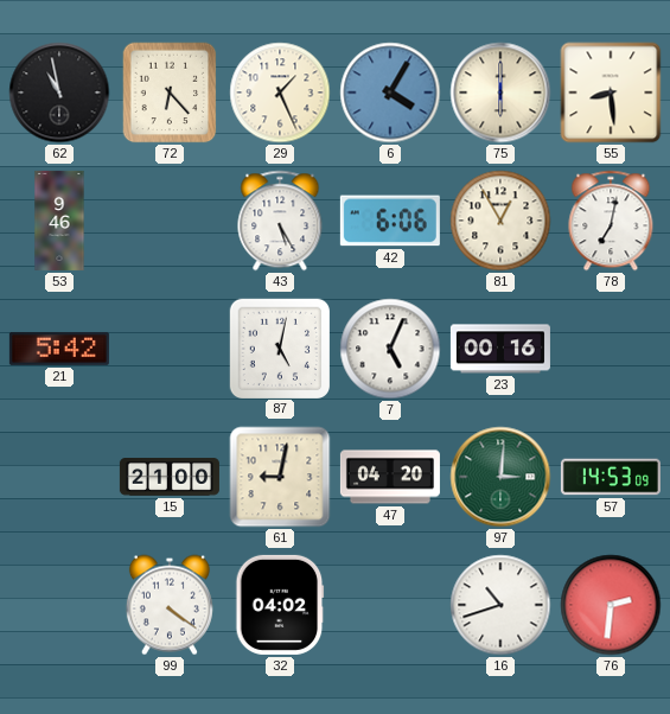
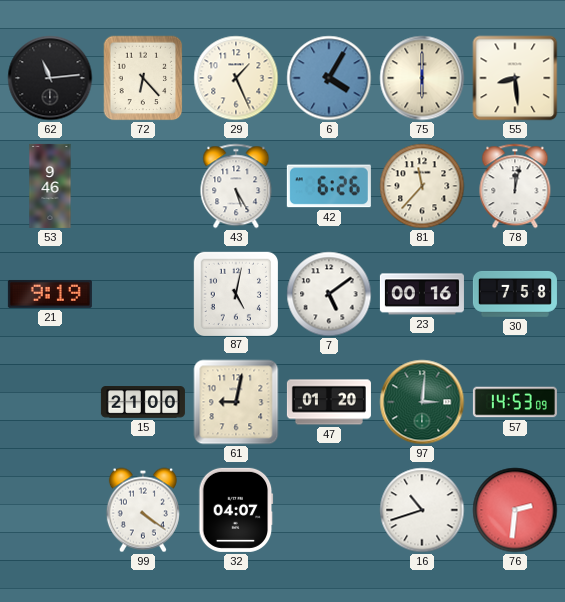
62: 10:58 -> 11:14 (50, 78)
42: 6:06 -> 6:26 (329, 186)
81: 12:55 -> 11:37 (422, 186)
78: 7:02 -> 12:02 (515, 186)
21: 5:42 -> 9:19 (50, 294)
7: 5:04 -> 5:09 (329, 294)
30: none -> 7:58 (515, 294)
47: 04:20 -> 01:20 (329, 402)
32: 04:02 -> 04:07 (236, 510)
